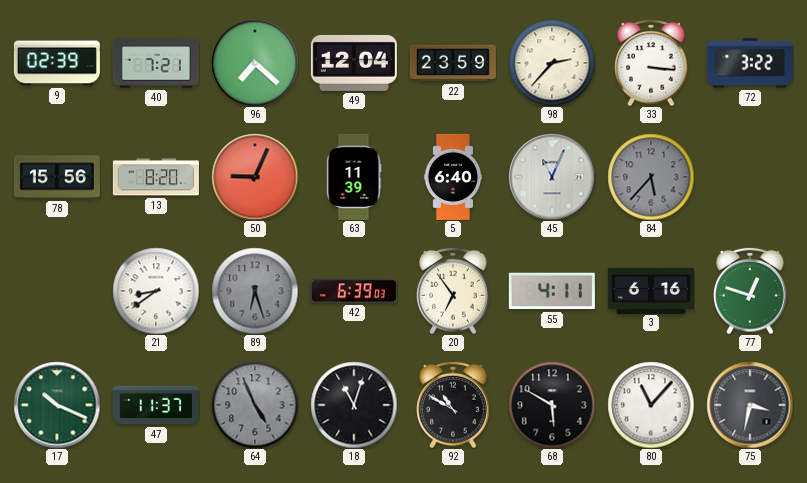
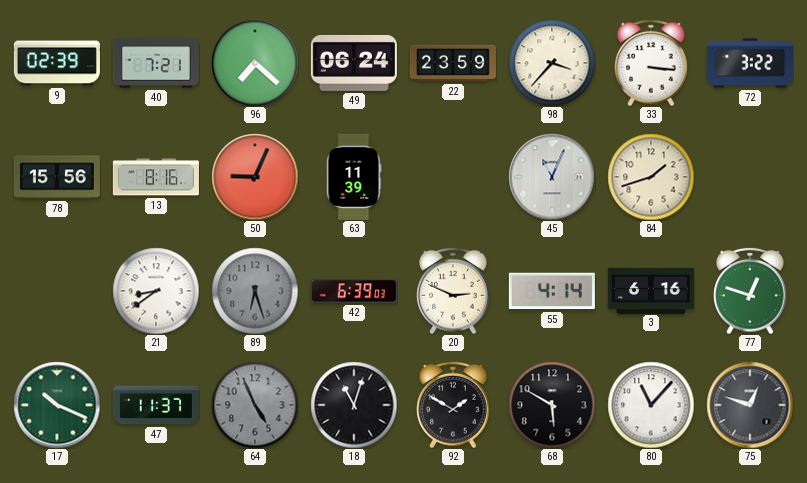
49: 12:04 -> 06:24 (354, 63)
98: 2:37 -> 3:37 (552, 63)
13: 8:20 -> 8:16 (156, 177)
5: 6:40 -> none (453, 177)
84: 5:37 -> 1:42 (651, 177)
84 dial: grey -> cream (651, 177)
20: 6:54 -> 2:49 (453, 291)
55: 4:11 -> 4:14 (552, 291)
92: 10:50 -> 1:50 (453, 405)
75: 3:32 -> 12:48 (750, 405)
